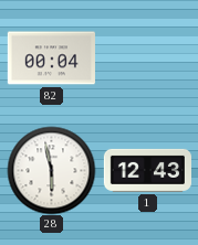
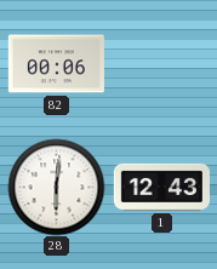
82: 00:04 -> 00:06 (56, 64)
28: 5:58 -> 6:01 (56, 187)
